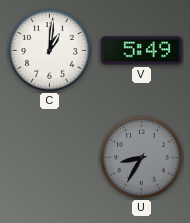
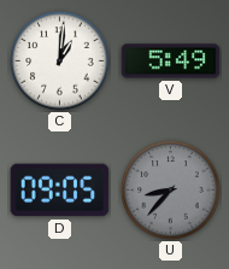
D: none -> 09:05 (60, 191)
U: 8:35 -> 8:37 (171, 191)
